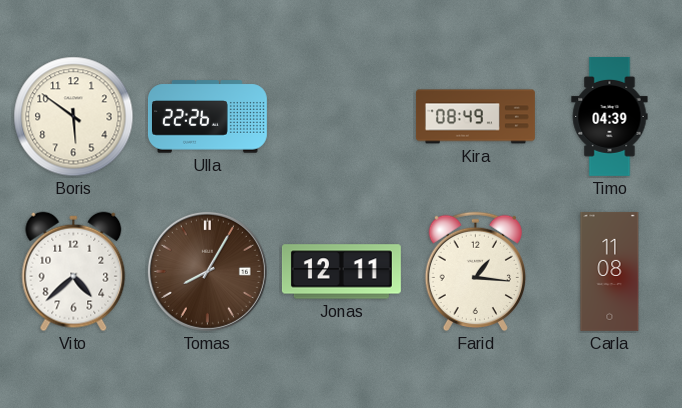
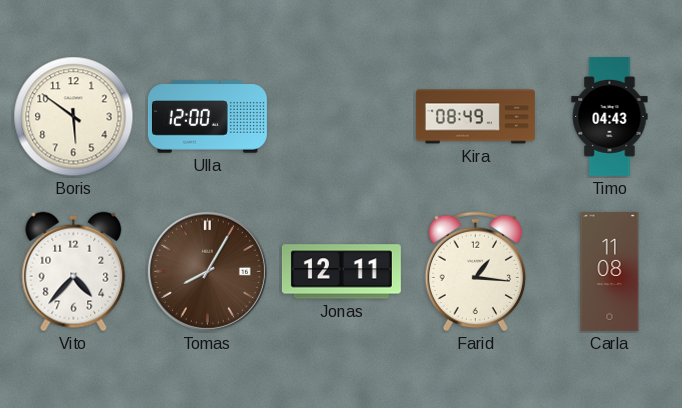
Ulla: 22:26 -> 12:00 (207, 117)
Timo: 04:39 -> 04:43 (610, 116)
Vito: 4:38 -> 4:37 (74, 272)
